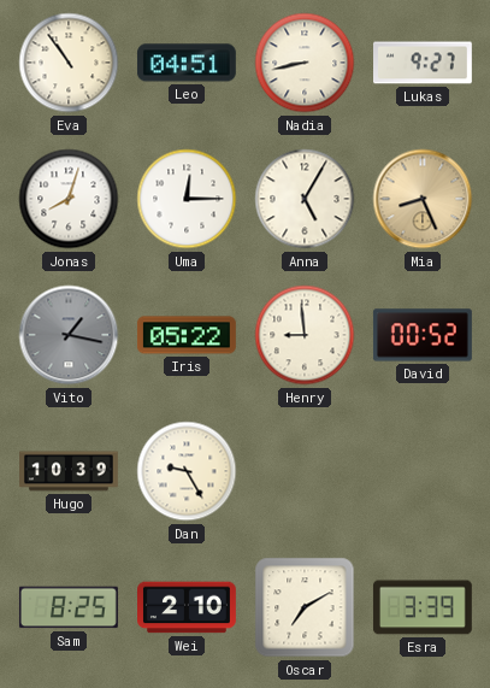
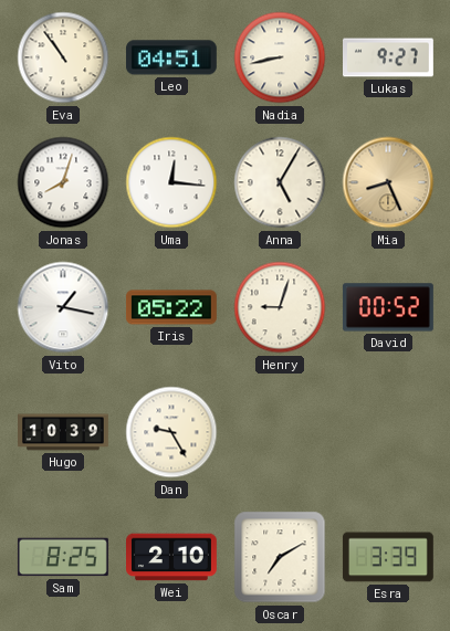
Uma: 12:15 -> 12:16 (171, 182)
Vito dial: grey -> white (63, 307)
Henry: 8:59 -> 9:03 (280, 307)
